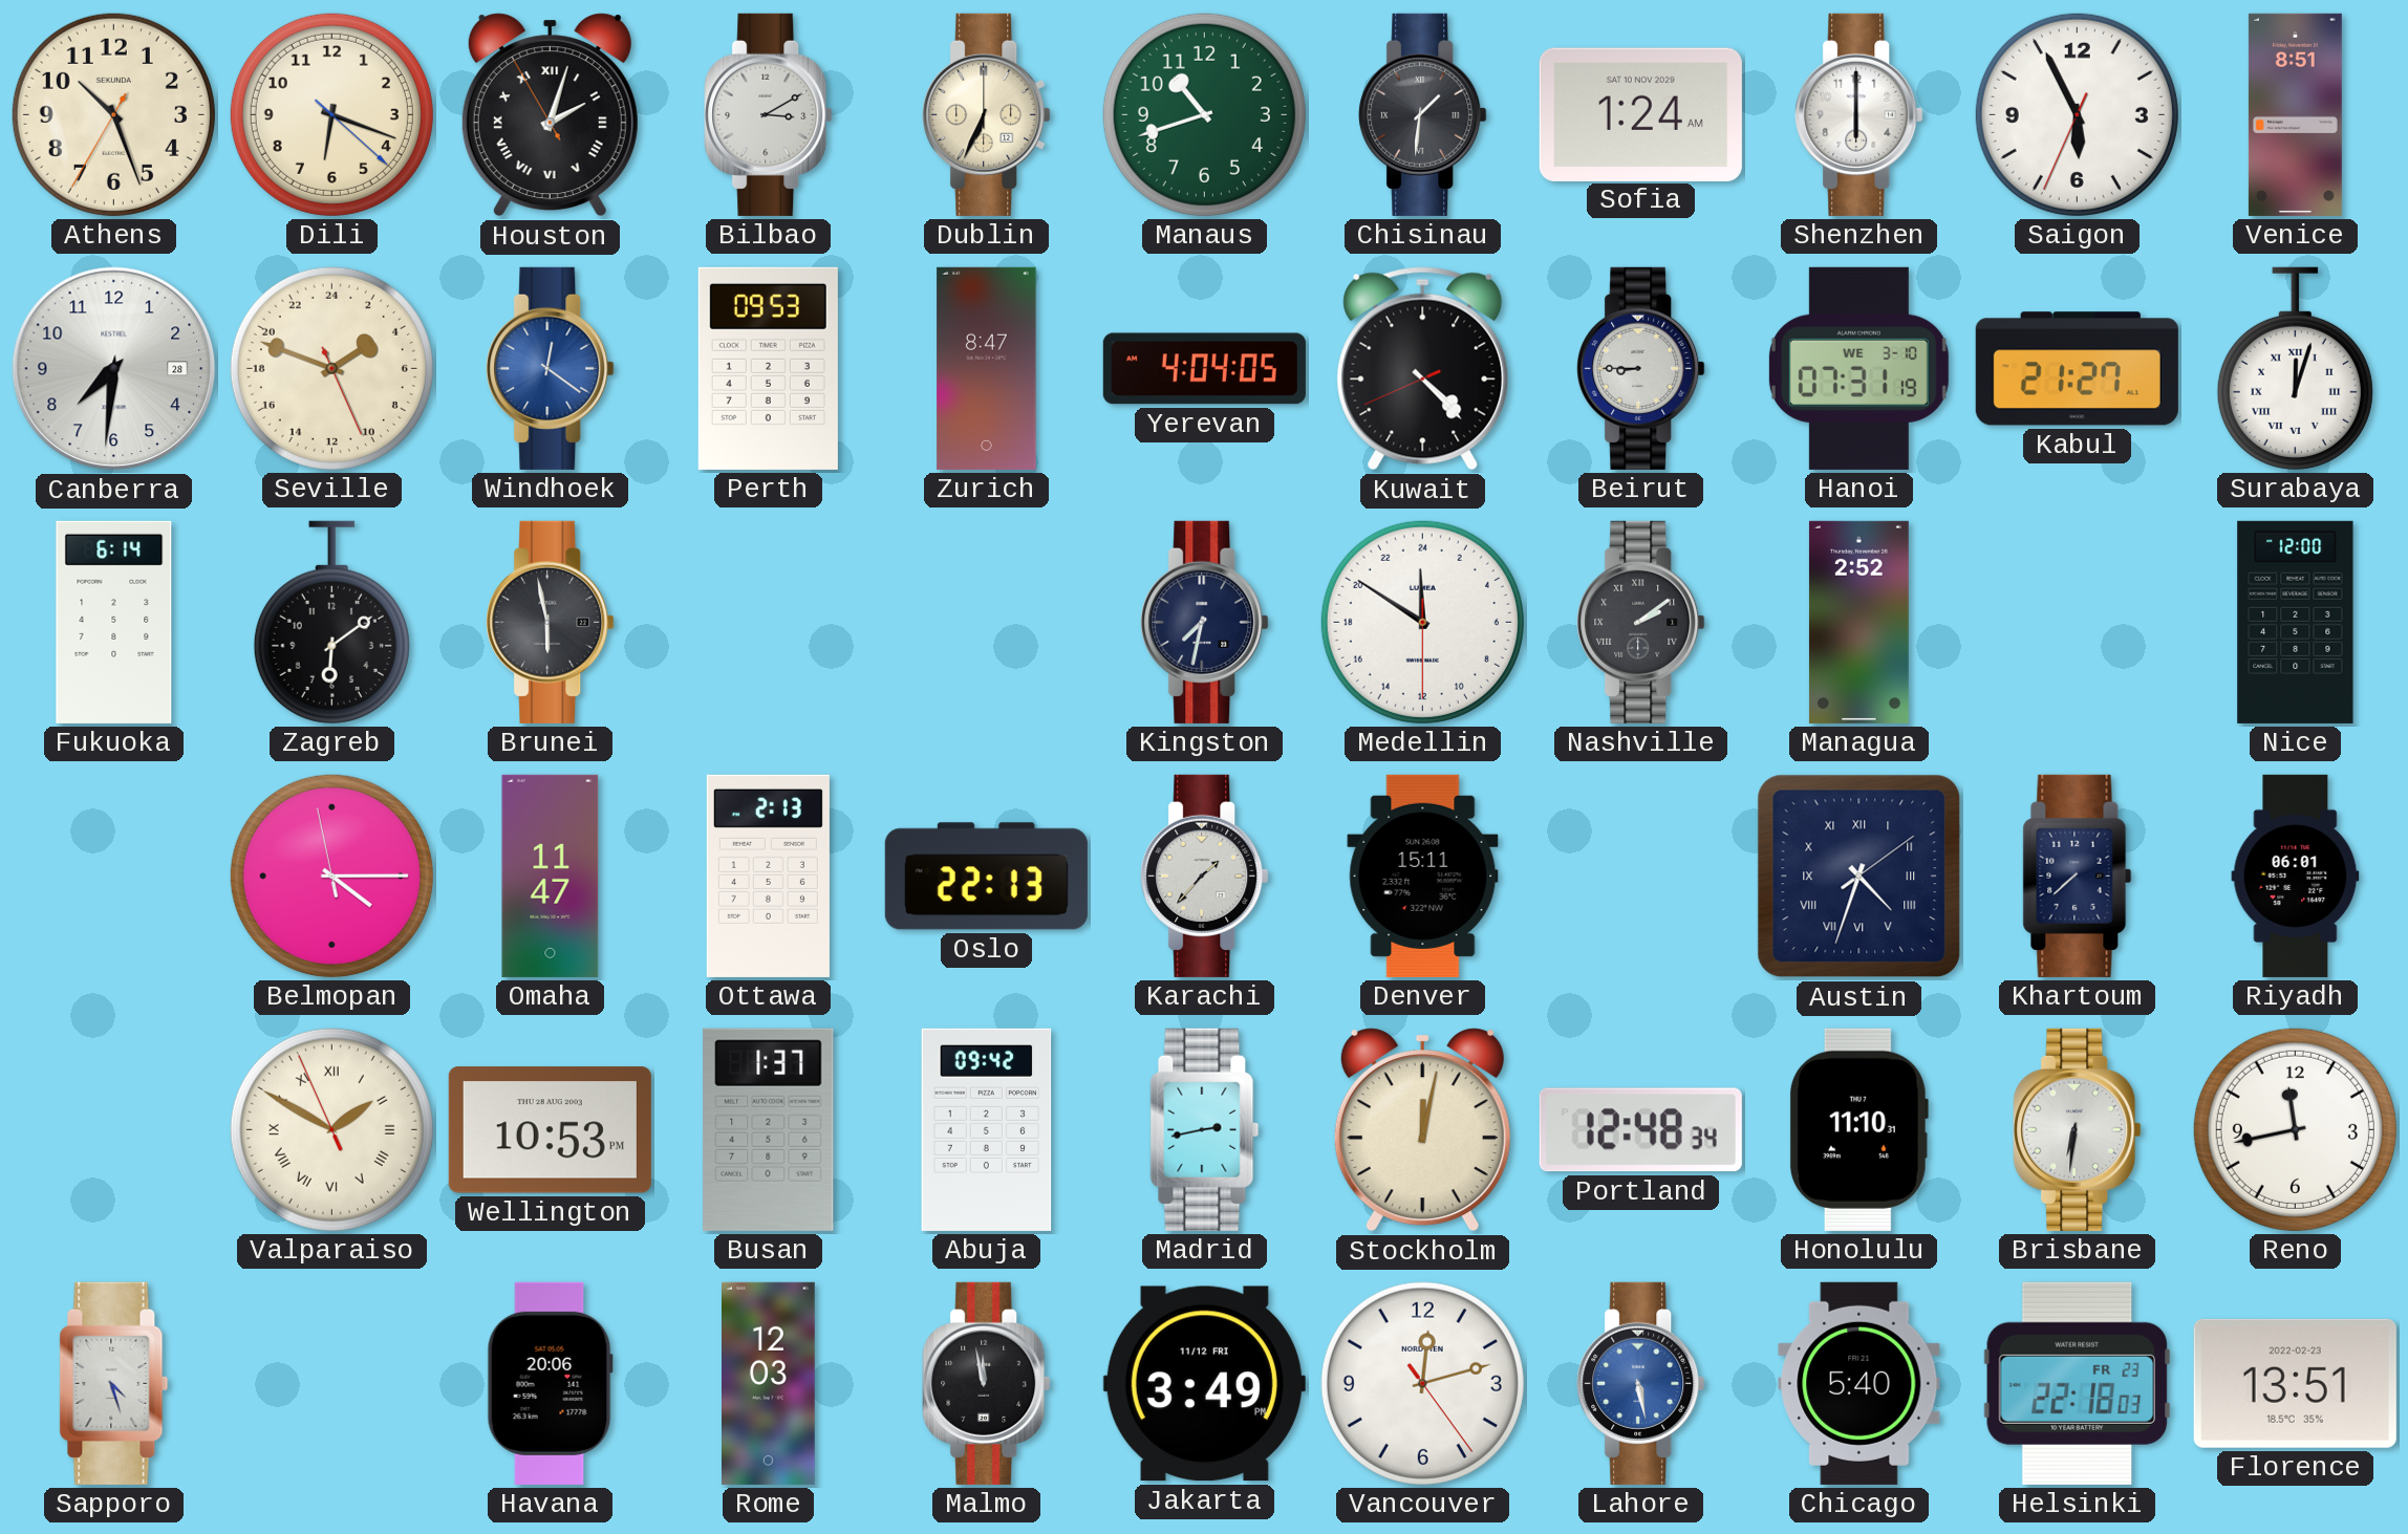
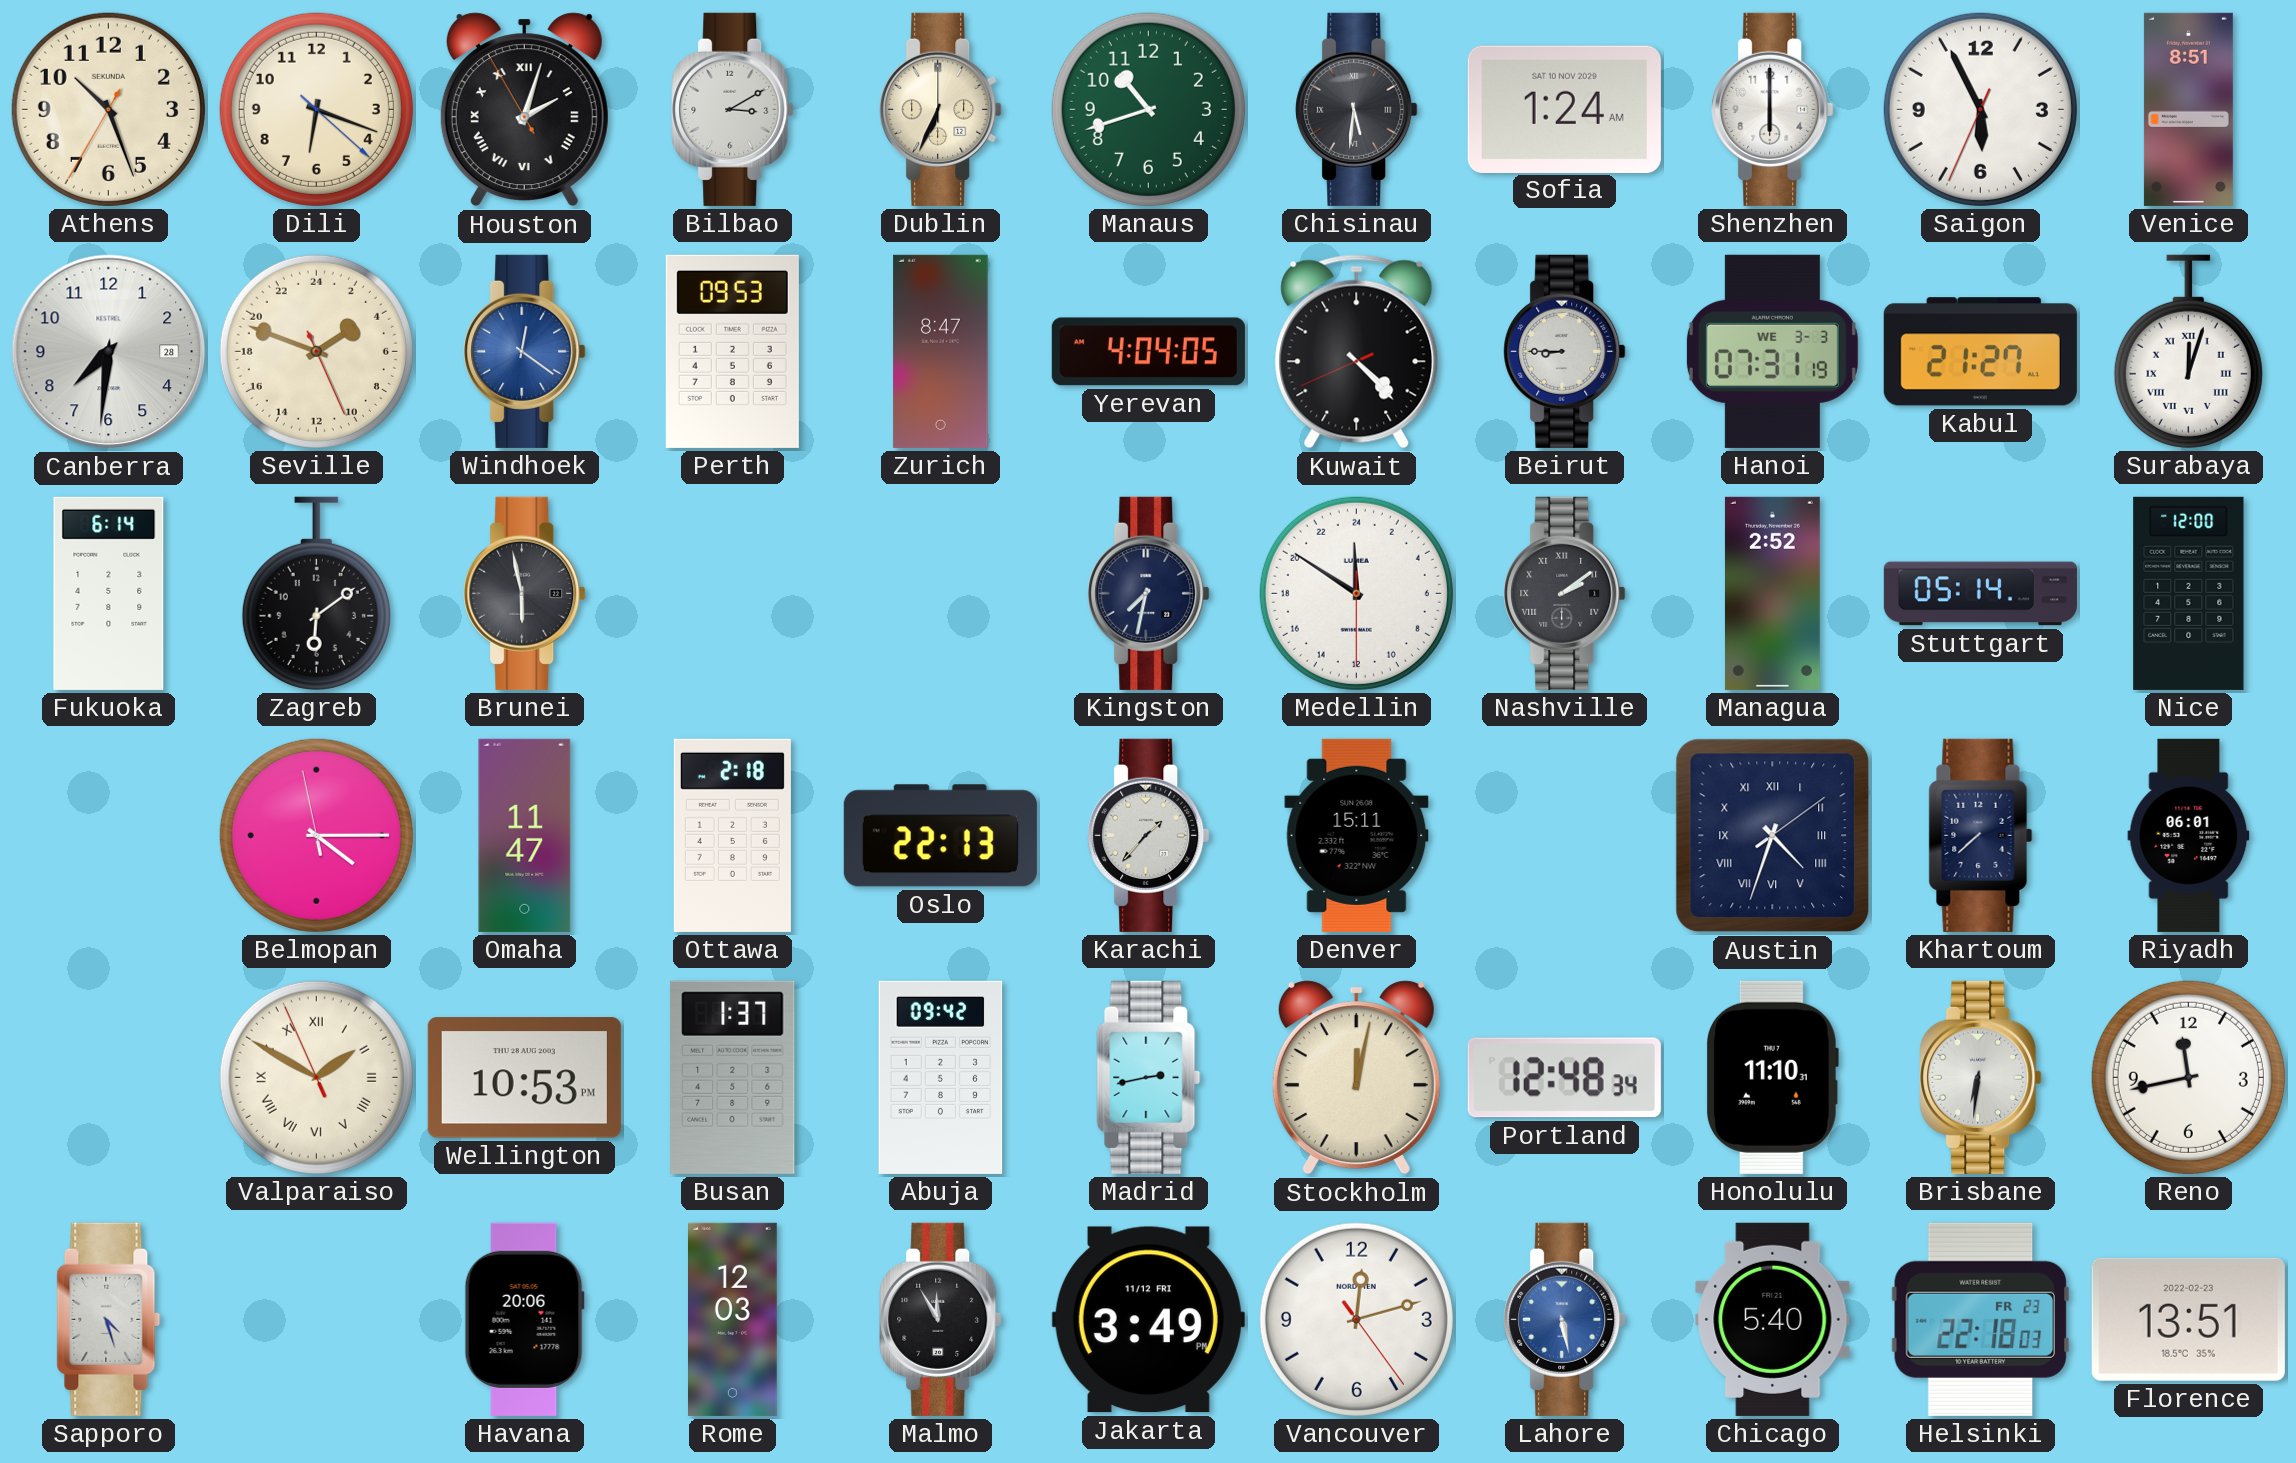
Chisinau: 1:31 -> 5:31 (1357, 109)
Hanoi date: WE 3-10 -> WE 3-3 (1772, 351)
Stuttgart: none -> 05:14 (1980, 594)
Ottawa: 2:13 -> 2:18 (732, 835)
Malmo: 11:58 -> 11:55 (941, 1319)
